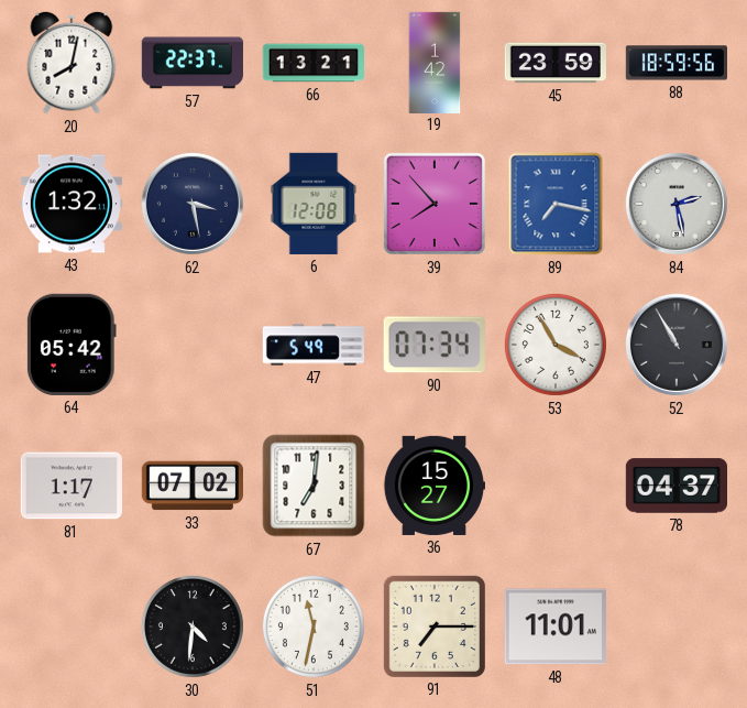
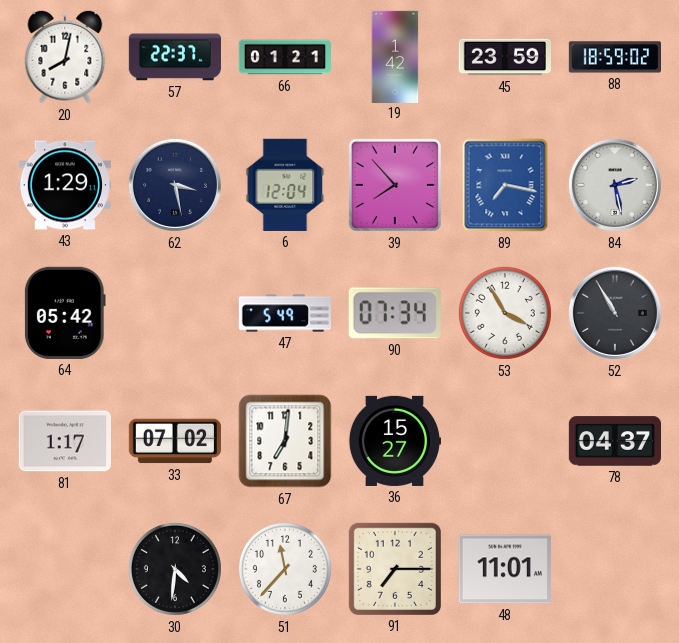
66: 13:21 -> 01:21 (284, 57)
88: 18:59:56 -> 18:59:02 (614, 57)
43: 1:32 -> 1:29 (64, 185)
6: 12:08 -> 12:04 (285, 185)
51: 11:32 -> 11:37 (285, 569)
